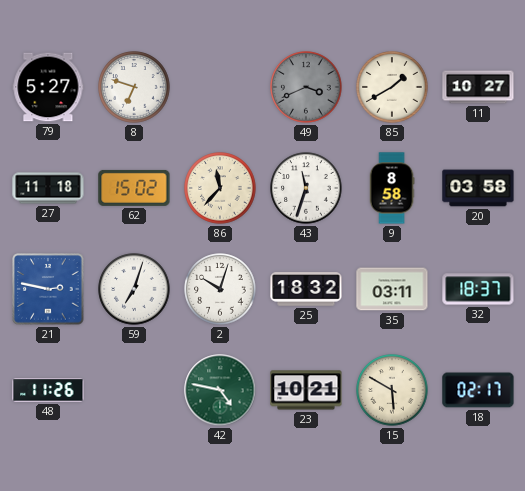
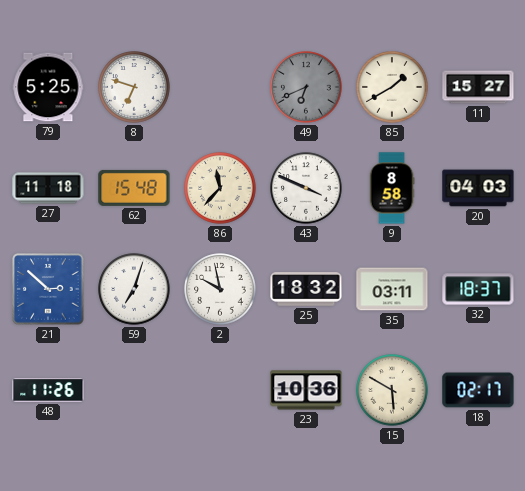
79: 5:27 -> 5:25 (48, 87)
49: 3:41 -> 6:41 (306, 87)
11: 10:27 -> 15:27 (478, 87)
62: 15:02 -> 15:48 (134, 188)
43: 11:33 -> 3:49 (306, 188)
20: 03:58 -> 04:03 (478, 188)
21: 2:47 -> 2:52 (48, 289)
2: 10:03 -> 9:58 (220, 289)
42: 4:47 -> none (220, 390)
23: 10:21 -> 10:36 (306, 390)
